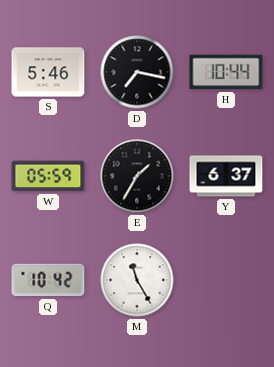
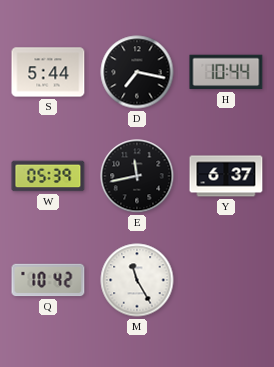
S: 5:46 -> 5:44 (48, 72)
W: 05:59 -> 05:39 (48, 176)
E: 1:35 -> 11:43 (137, 176)
